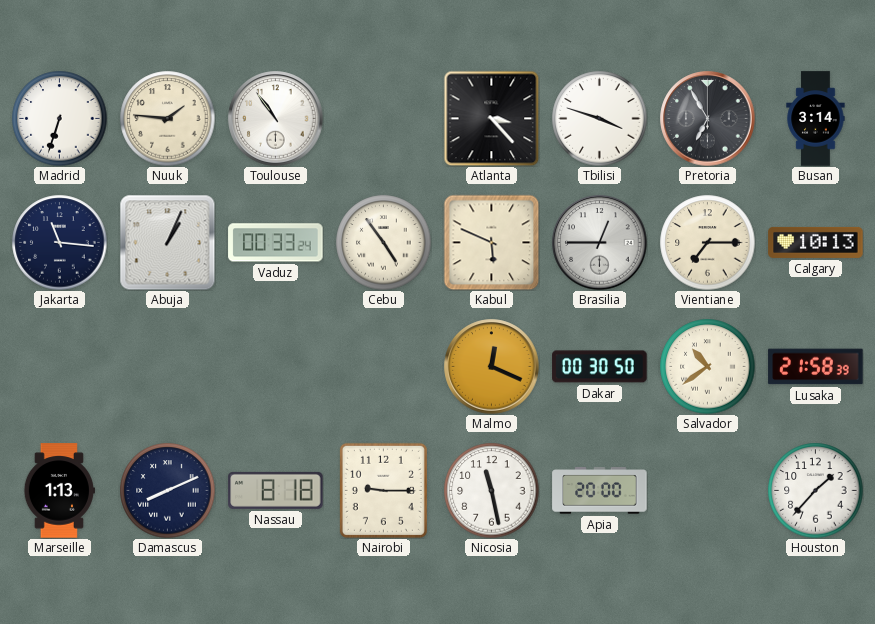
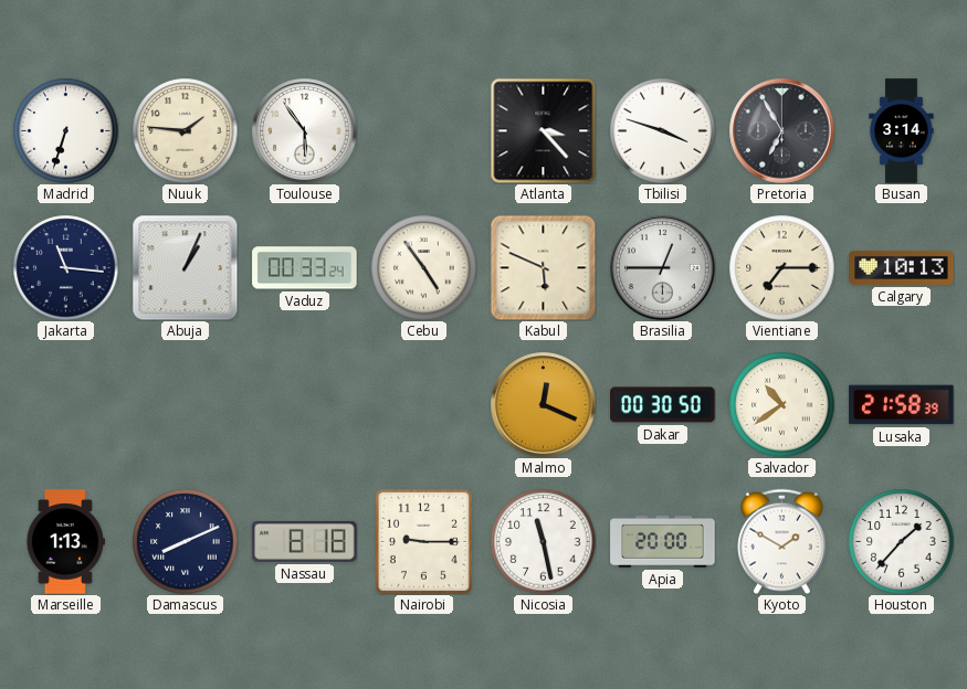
Toulouse: 10:54 -> 5:54 (305, 131)
Kyoto: none -> 1:50 (782, 541)
